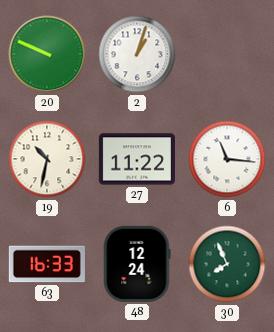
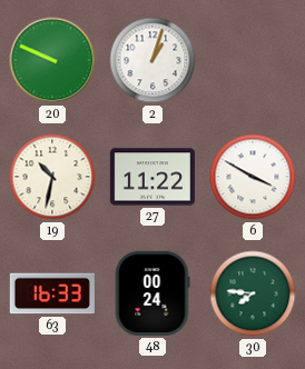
6: 11:16 -> 3:50 (253, 177)
48: 12:24 -> 00:24 (152, 293)
30: 7:56 -> 7:46 (253, 293)
